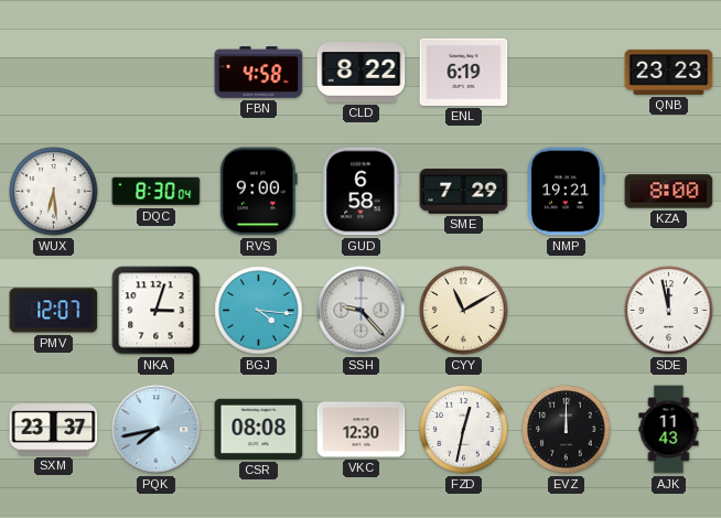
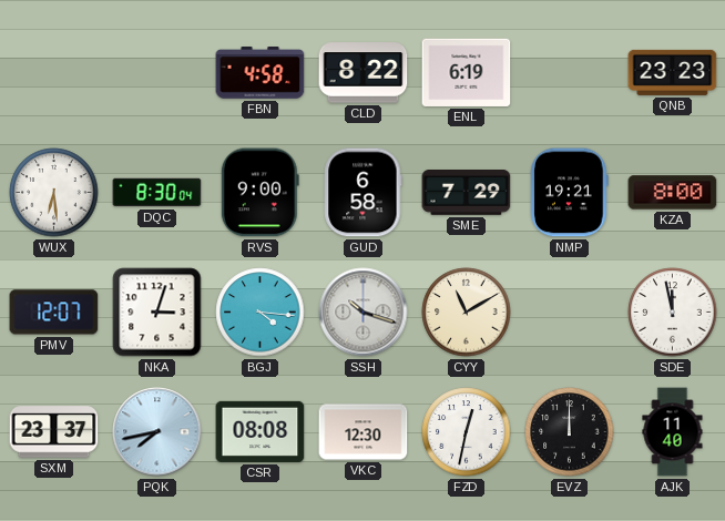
SSH: 9:23 -> 10:18 (364, 313)
AJK: 11:43 -> 11:40 (673, 432)
